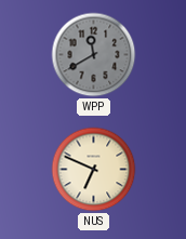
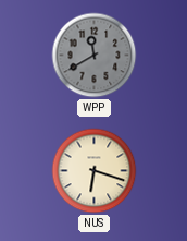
NUS: 6:49 -> 6:18 (95, 171)
